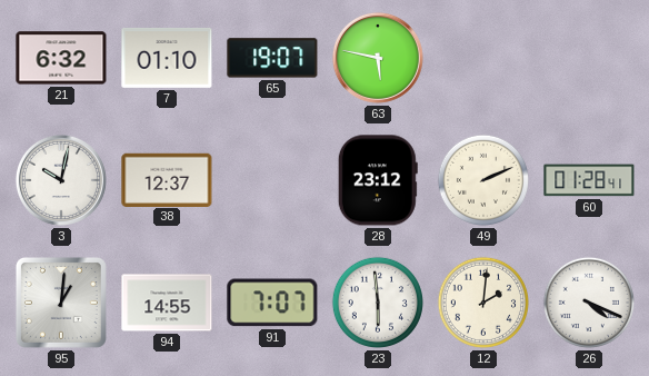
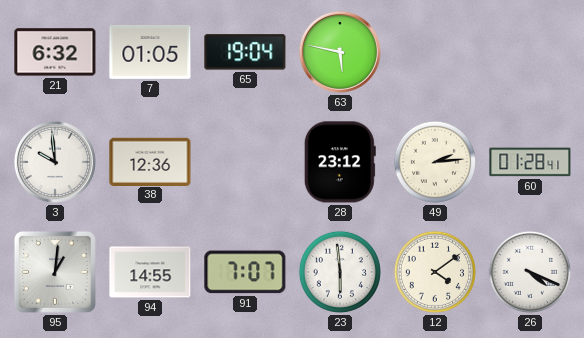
7: 01:10 -> 01:05 (150, 52)
65: 19:07 -> 19:04 (245, 52)
3: 10:02 -> 9:59 (55, 162)
38: 12:37 -> 12:36 (150, 161)
49: 2:11 -> 2:14 (435, 162)
12: 2:01 -> 4:09 (435, 272)
